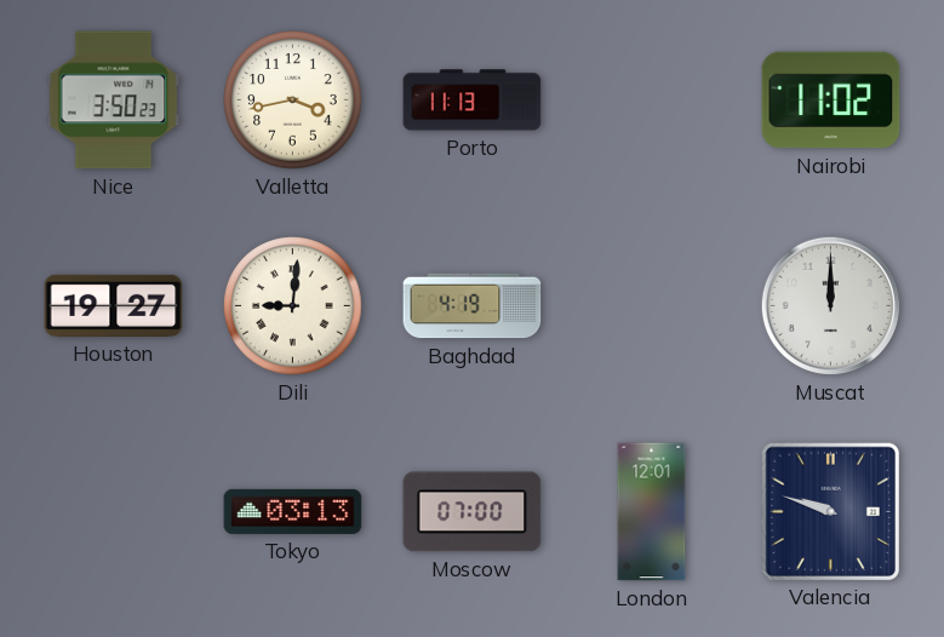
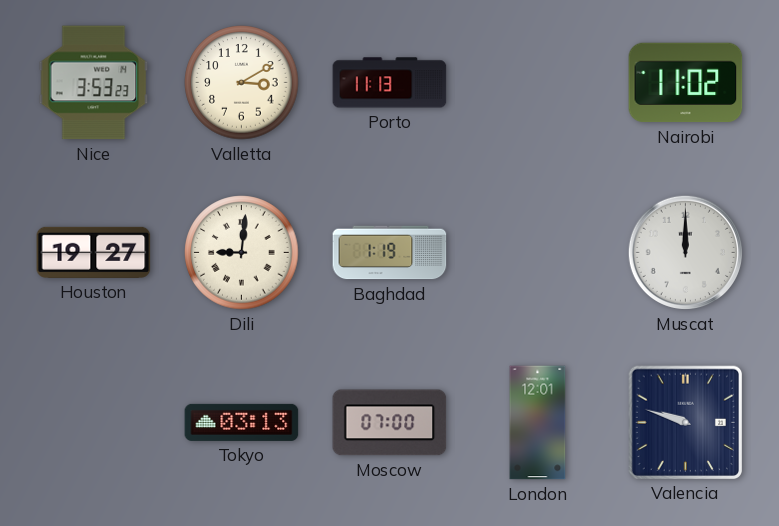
Nice: 3:50 -> 3:53 (94, 83)
Valletta: 3:43 -> 3:10 (242, 83)
Baghdad: 4:19 -> 1:19 (390, 253)
